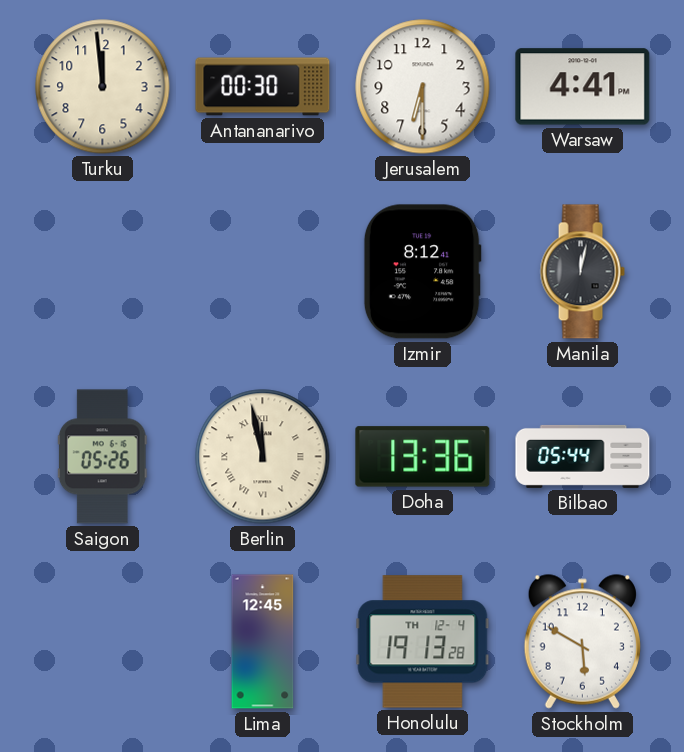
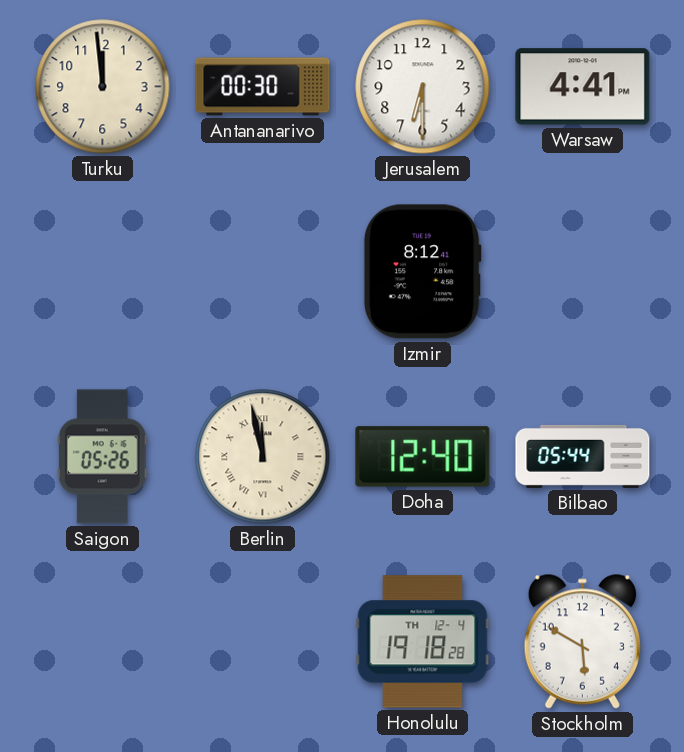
Manila: 12:02 -> none (582, 272)
Doha: 13:36 -> 12:40 (423, 457)
Lima: 12:45 -> none (263, 642)
Honolulu: 19:13 -> 19:18 (423, 642)
